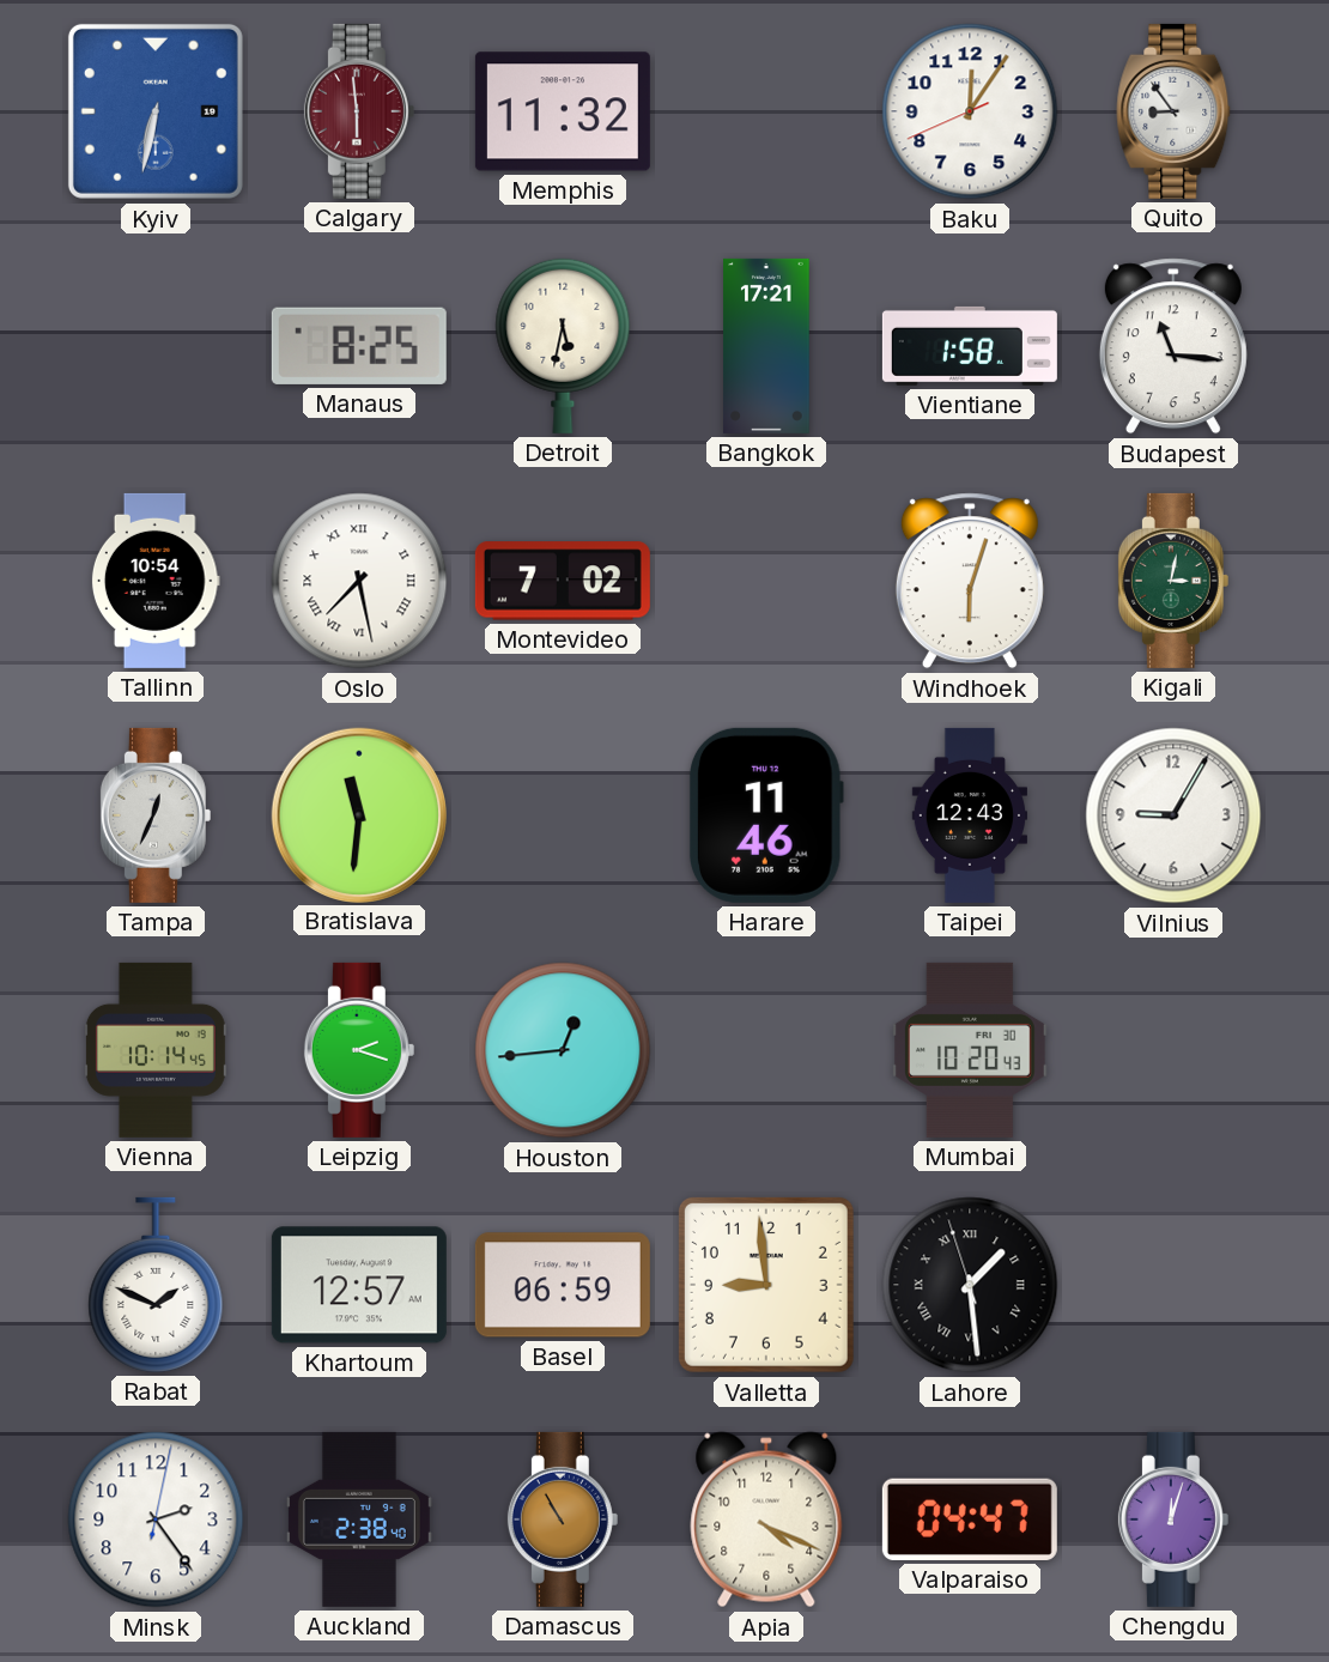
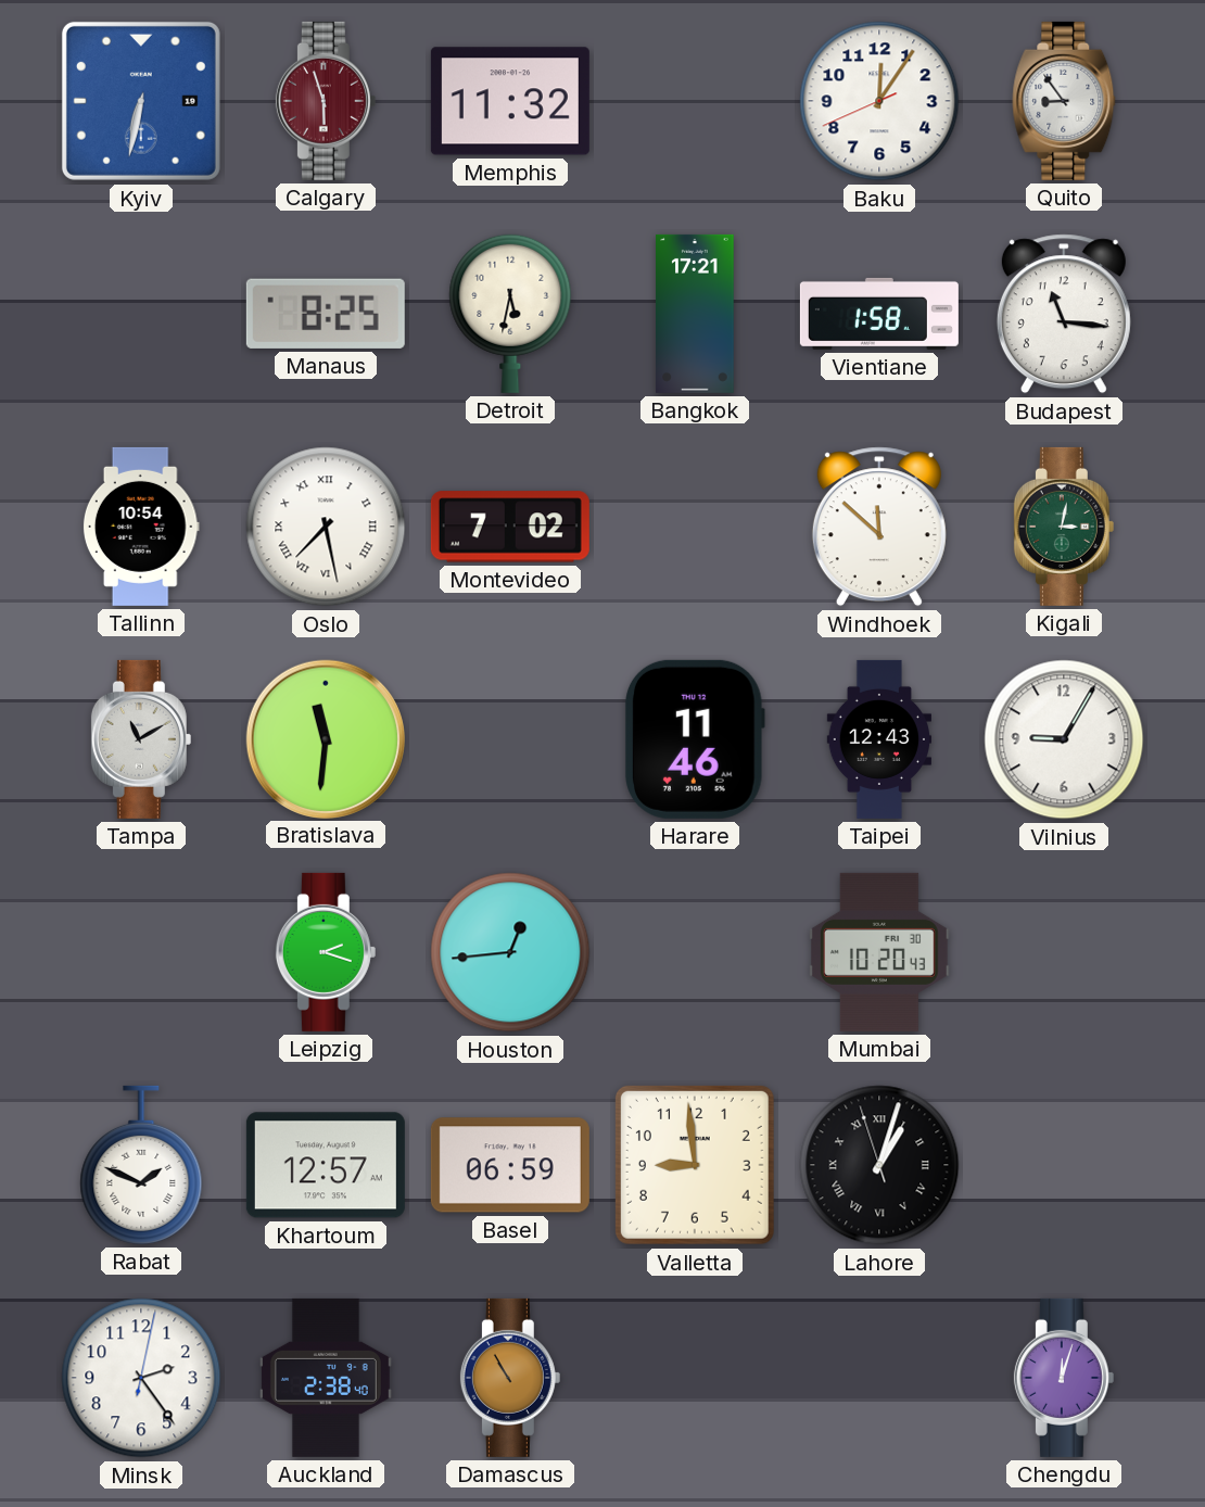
Calgary: 5:59 -> 5:57 (326, 101)
Windhoek: 6:03 -> 11:52 (879, 527)
Tampa: 12:34 -> 11:10 (141, 739)
Vienna: 10:14 -> none (156, 1050)
Lahore: 1:28 -> 1:02 (879, 1165)
Apia: 4:19 -> none (766, 1520)
Valparaiso: 04:47 -> none (970, 1520)
